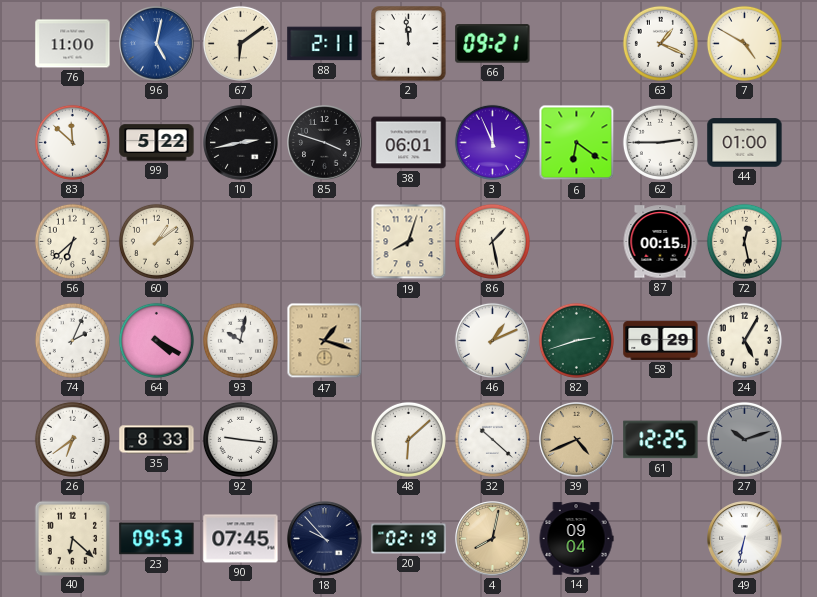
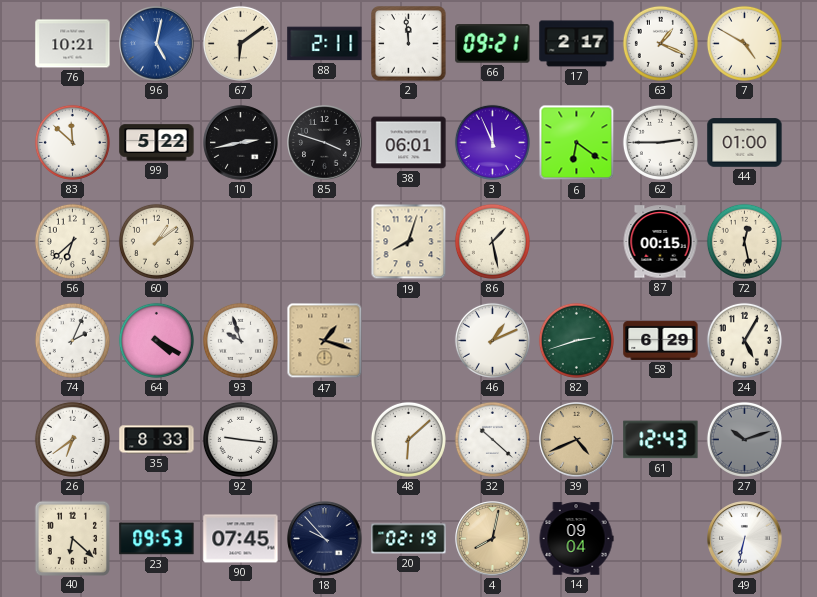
76: 11:00 -> 10:21 (73, 44)
17: none -> 2:17 (577, 44)
93: 10:02 -> 9:57 (240, 340)
61: 12:25 -> 12:43 (661, 440)
